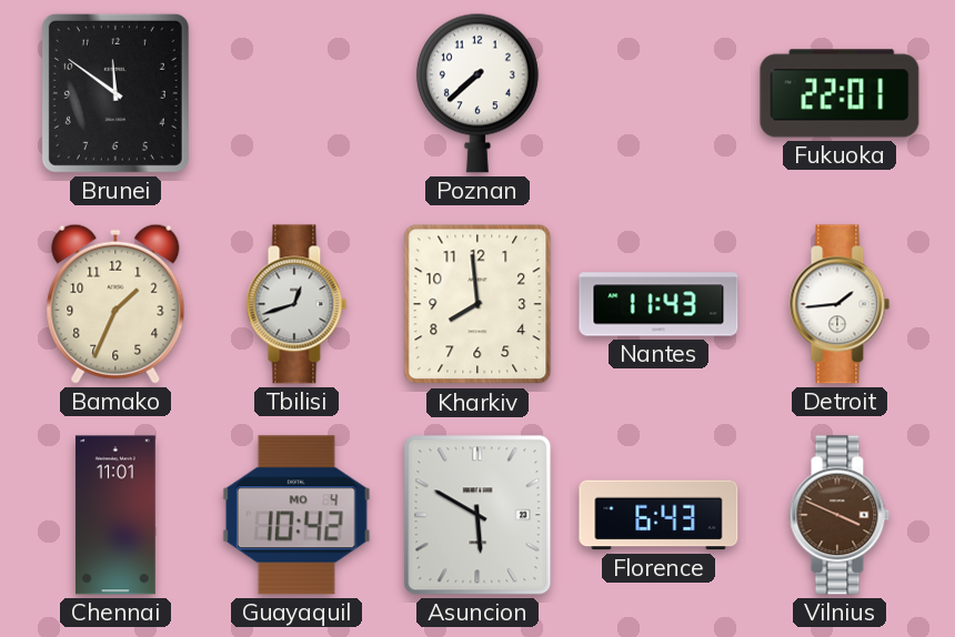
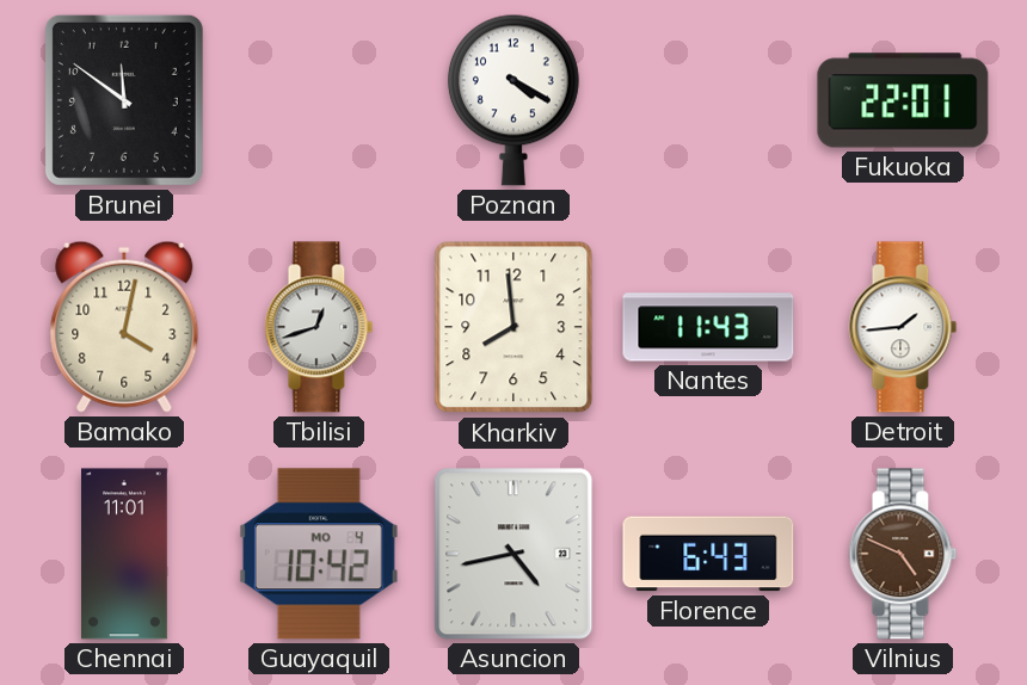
Poznan: 7:38 -> 4:20 (513, 100)
Bamako: 1:34 -> 4:02 (124, 327)
Asuncion: 5:50 -> 4:43 (513, 554)
Vilnius: 3:49 -> 4:49 (903, 554)
